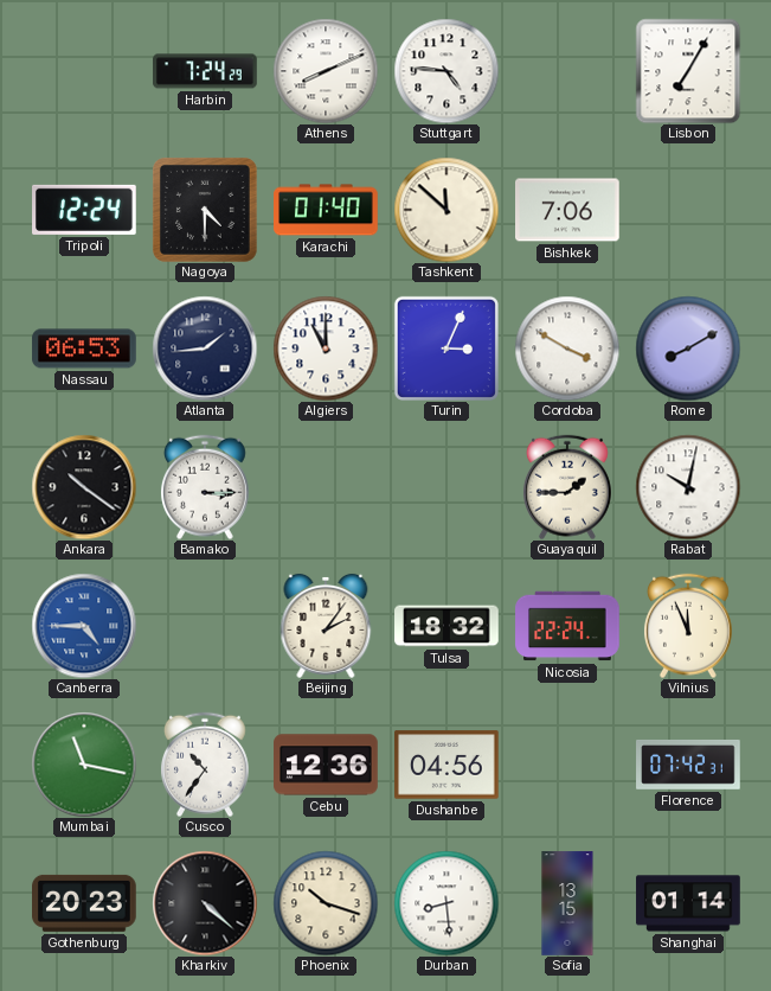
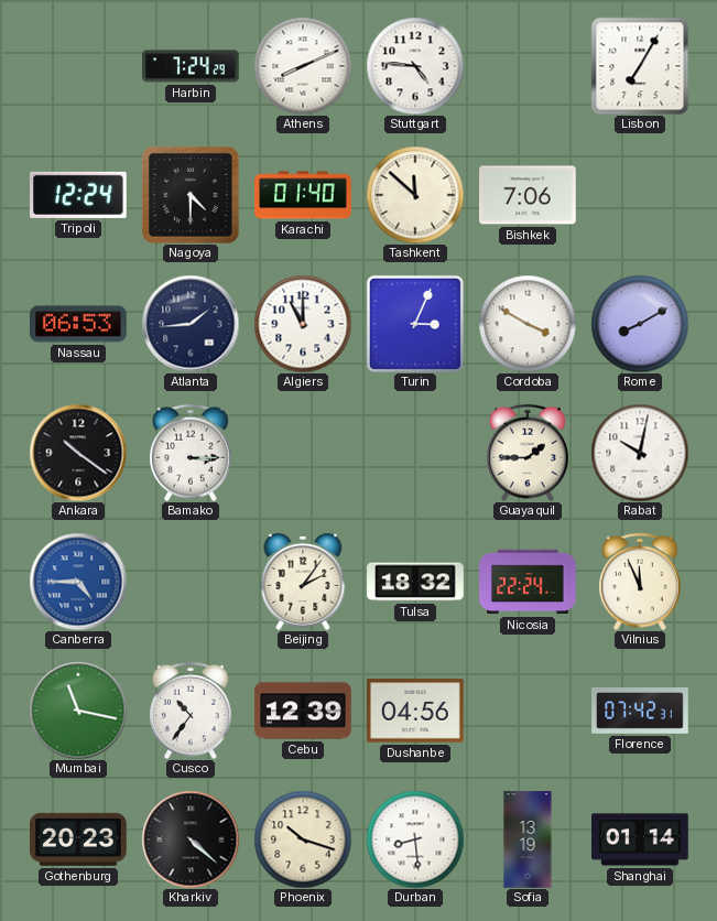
Cebu: 12:36 -> 12:39 (303, 711)
Sofia: 13:15 -> 13:19 (528, 839)
